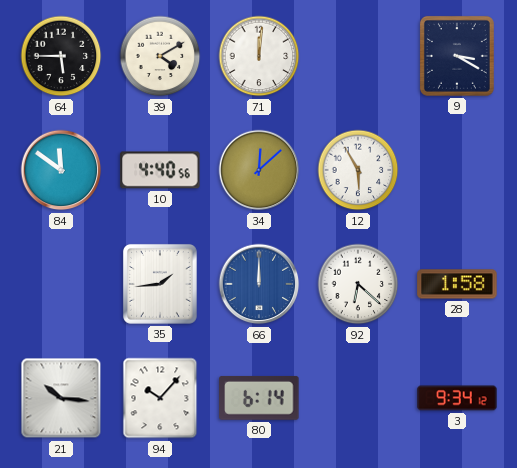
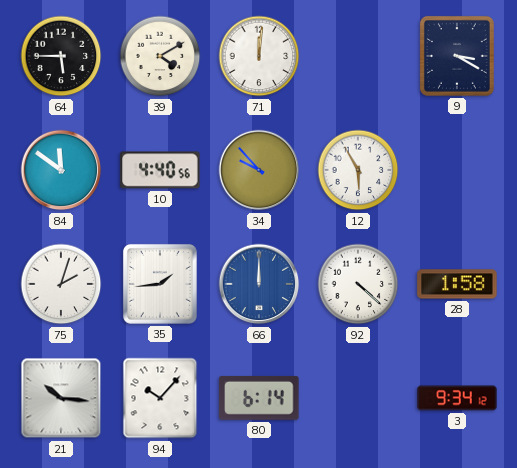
34: 12:08 -> 9:53 (259, 170)
75: none -> 2:03 (61, 284)
92: 6:22 -> 4:22 (358, 284)
